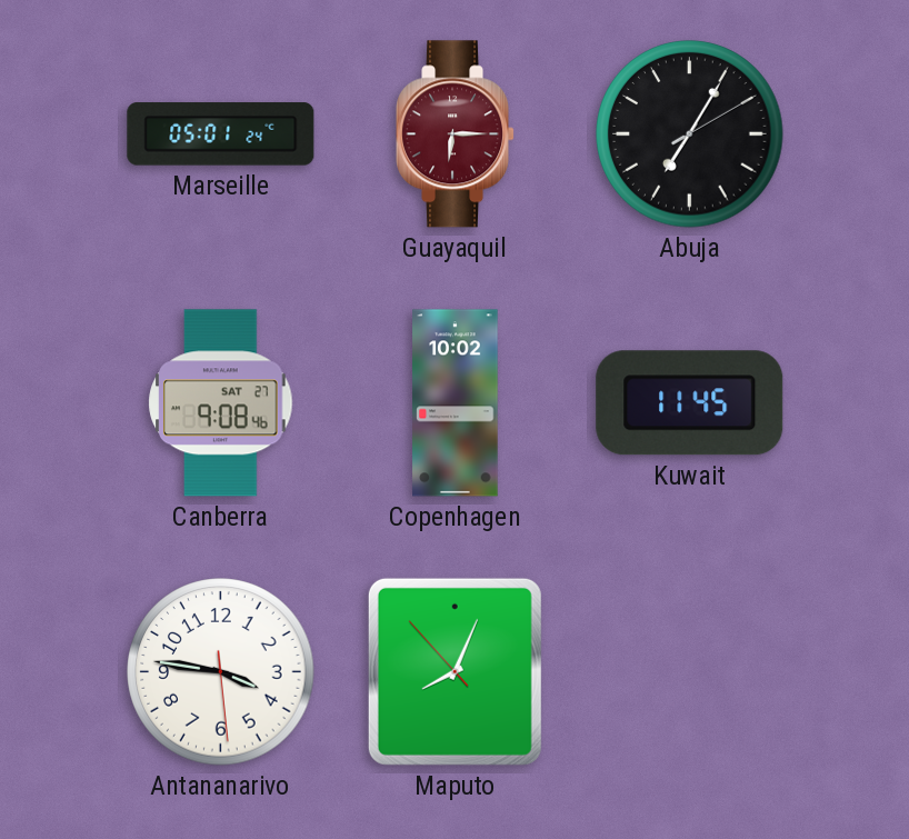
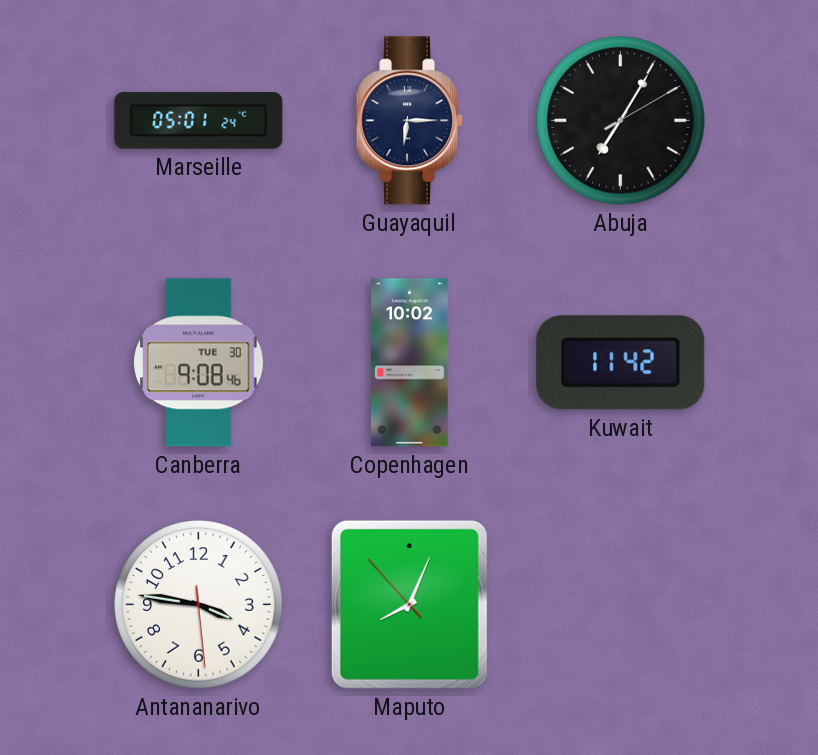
Guayaquil dial: burgundy -> navy (410, 121)
Canberra date: SAT 27 -> TUE 30 (199, 363)
Kuwait: 11:45 -> 11:42 (621, 363)
